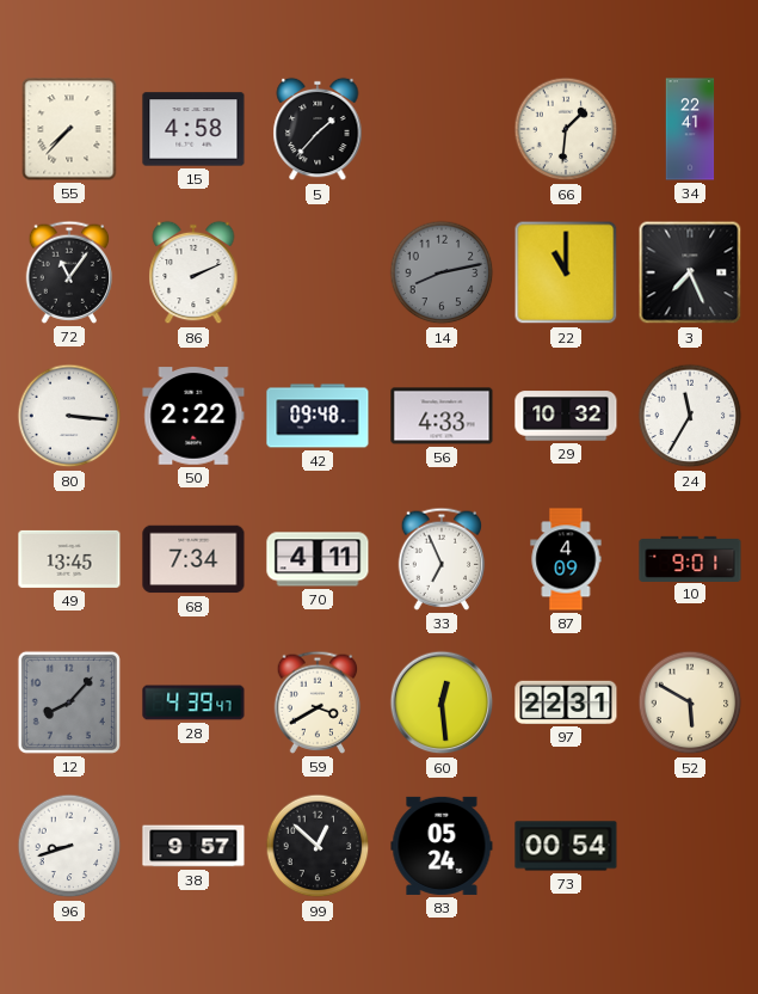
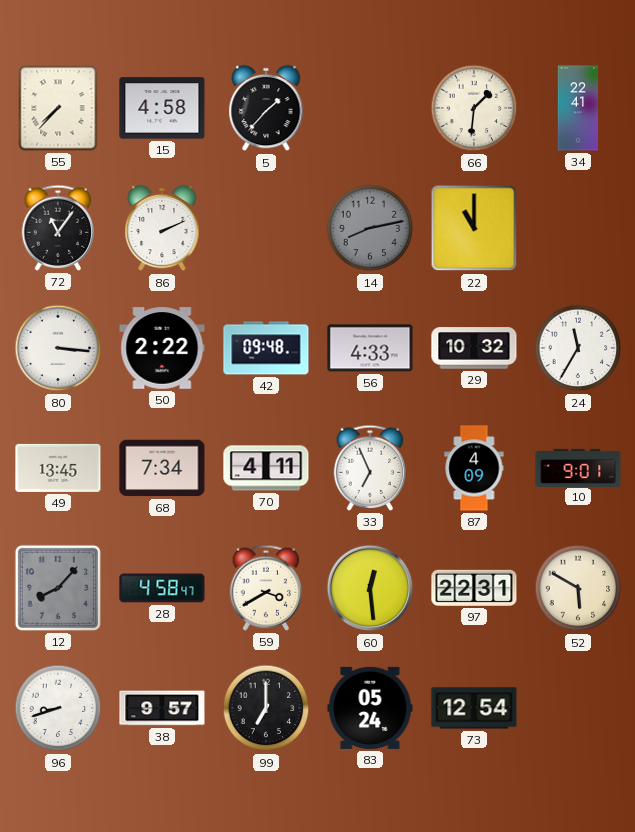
3: 7:26 -> none (690, 272)
28: 4:39 -> 4:58 (162, 588)
99: 12:52 -> 7:00 (266, 708)
73: 00:54 -> 12:54 (474, 708)
